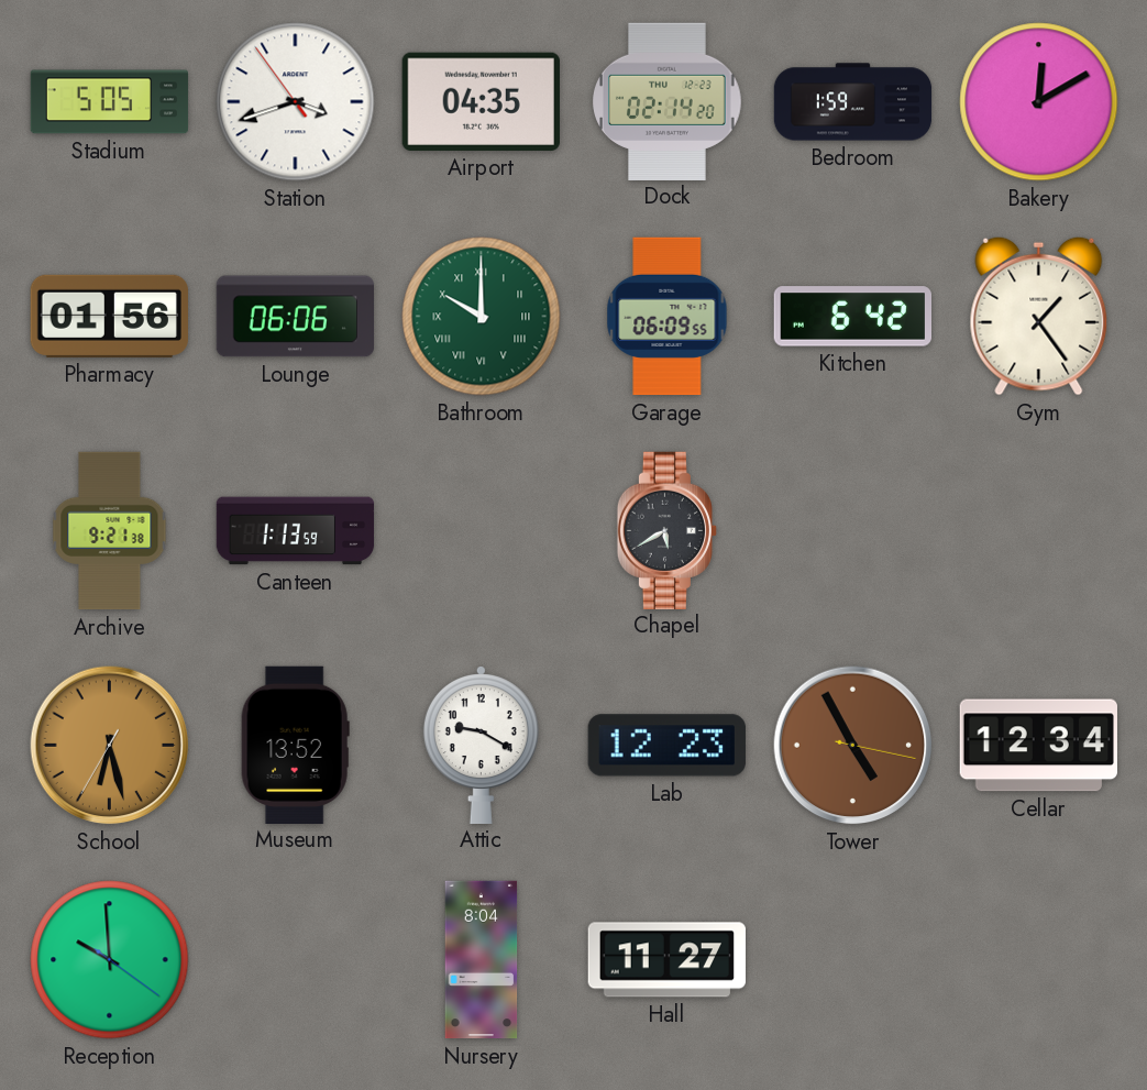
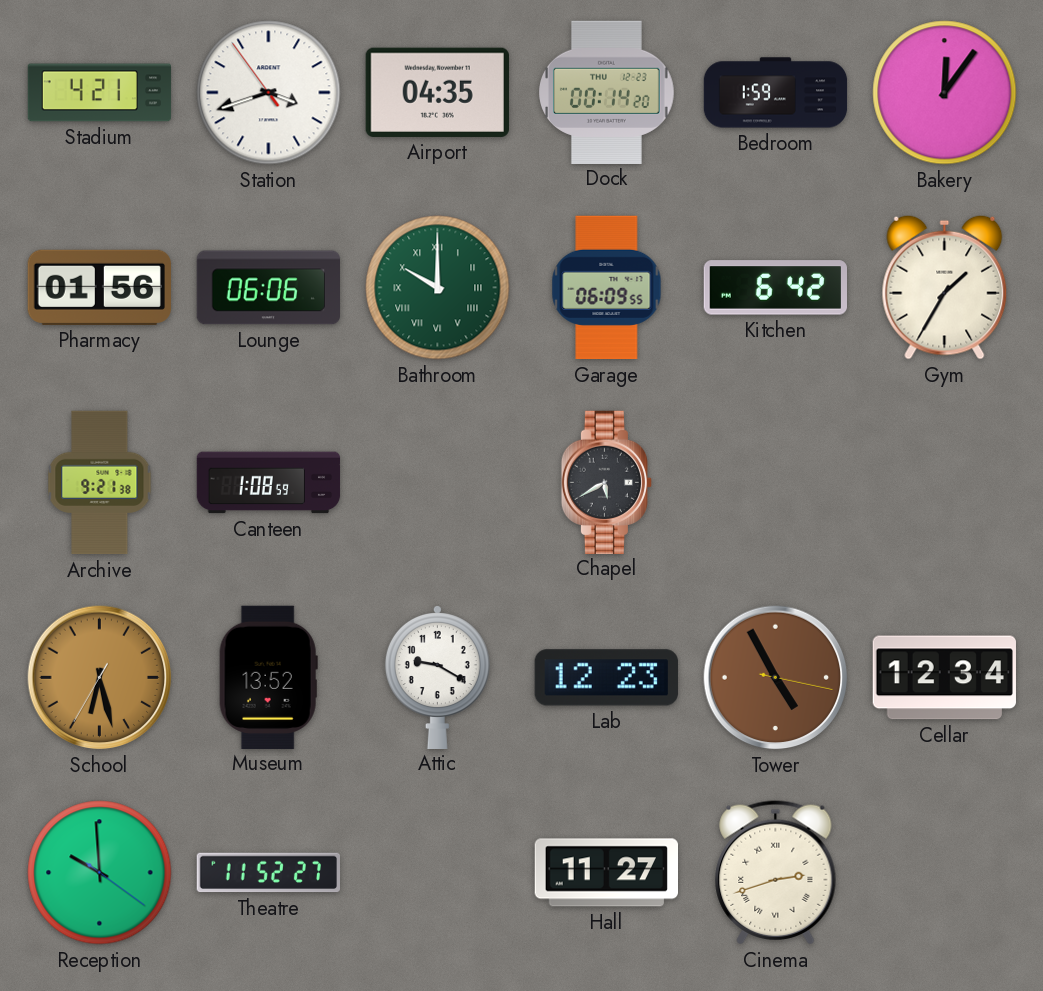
Stadium: 5:05 -> 4:21 (100, 93)
Dock: 02:14 -> 00:14 (607, 92)
Bakery: 12:10 -> 12:06 (945, 93)
Gym: 1:24 -> 1:35 (945, 287)
Canteen: 1:13 -> 1:08 (269, 483)
Theatre: none -> 11:52 (269, 873)
Nursery: 8:04 -> none (482, 960)
Cinema: none -> 2:42 (776, 873)
